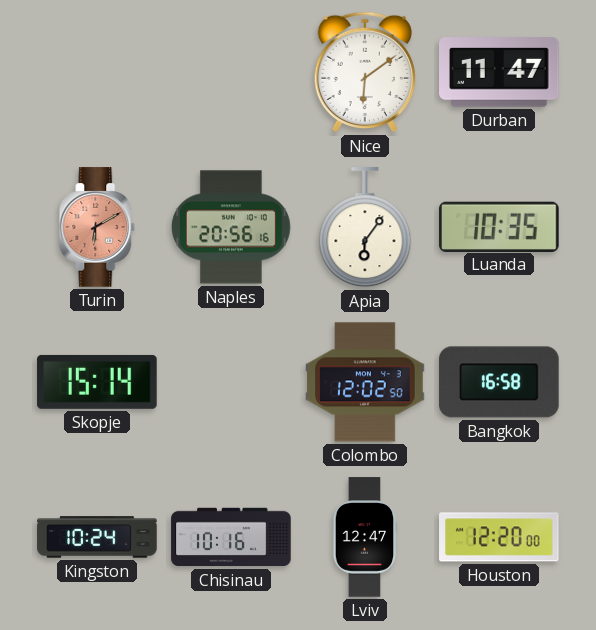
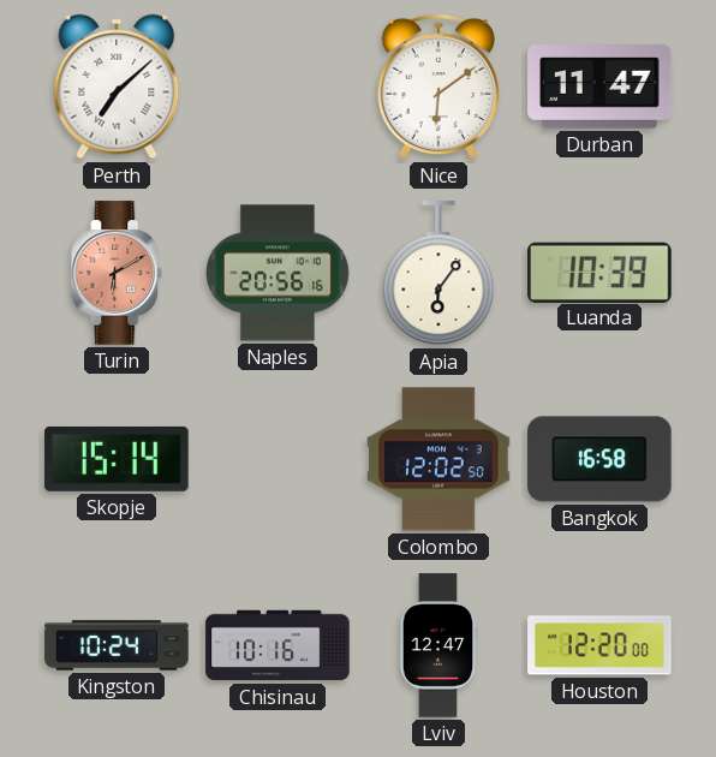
Perth: none -> 7:08 (117, 87)
Luanda: 10:35 -> 10:39 (599, 272)
